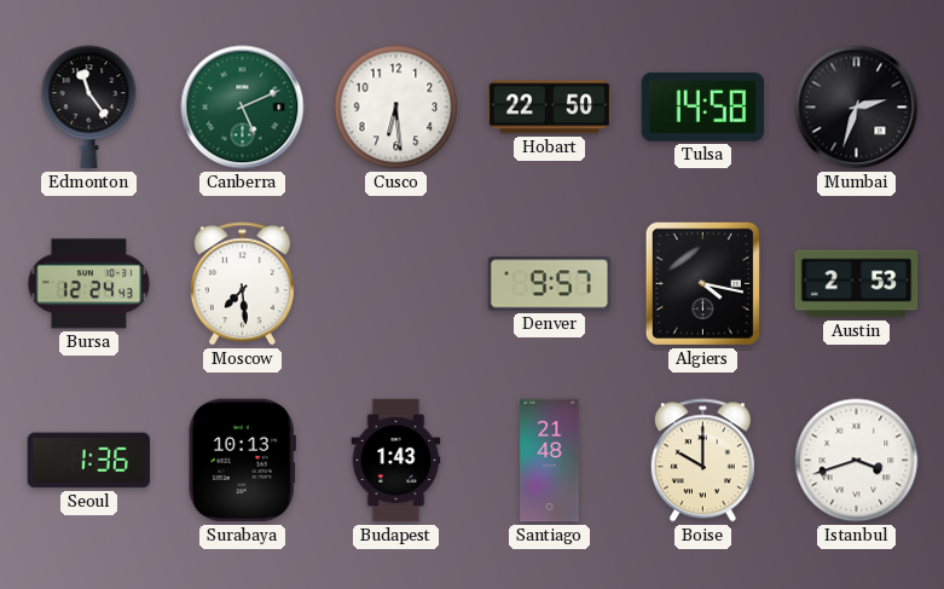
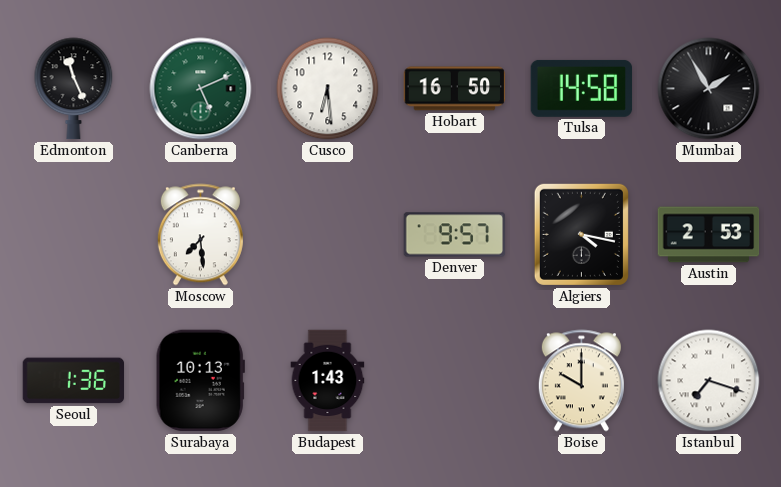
Edmonton: 11:24 -> 11:26 (74, 89)
Hobart: 22:50 -> 16:50 (455, 89)
Mumbai: 2:33 -> 1:55 (709, 89)
Bursa: 12:24 -> none (89, 284)
Santiago: 21:48 -> none (550, 461)
Istanbul: 3:42 -> 7:18 (709, 381)
